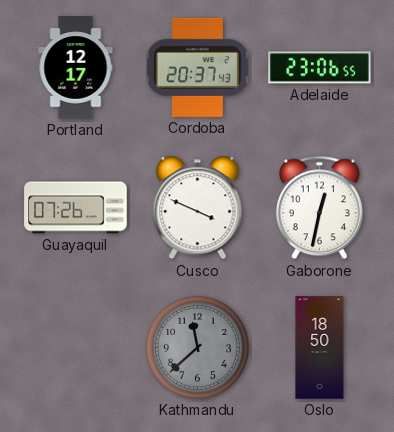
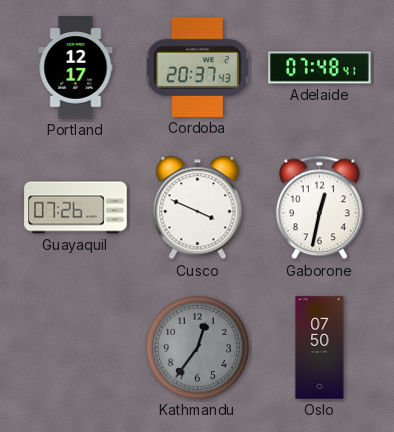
Adelaide: 23:06 -> 07:48 (320, 68)
Kathmandu: 11:38 -> 12:36 (197, 347)
Oslo: 18:50 -> 07:50 (320, 348)
